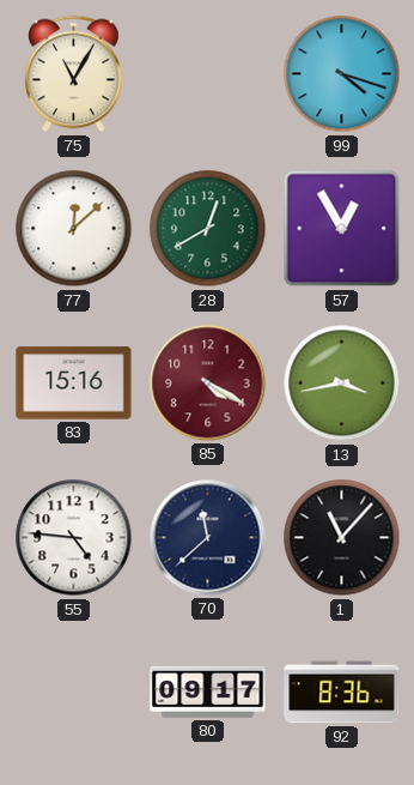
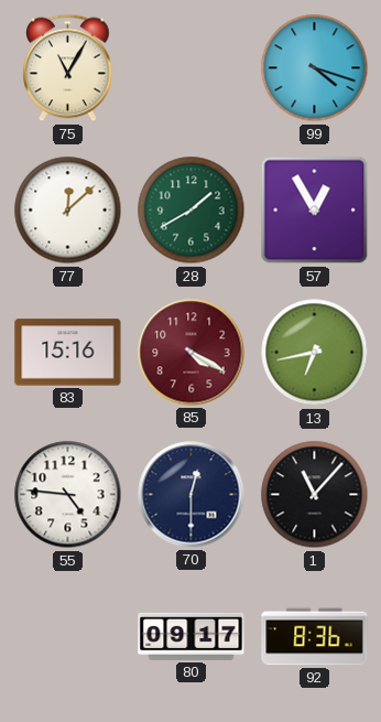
28: 12:40 -> 1:40 (192, 211)
13: 3:43 -> 6:43 (315, 353)
70: 11:38 -> 12:30 (192, 495)
